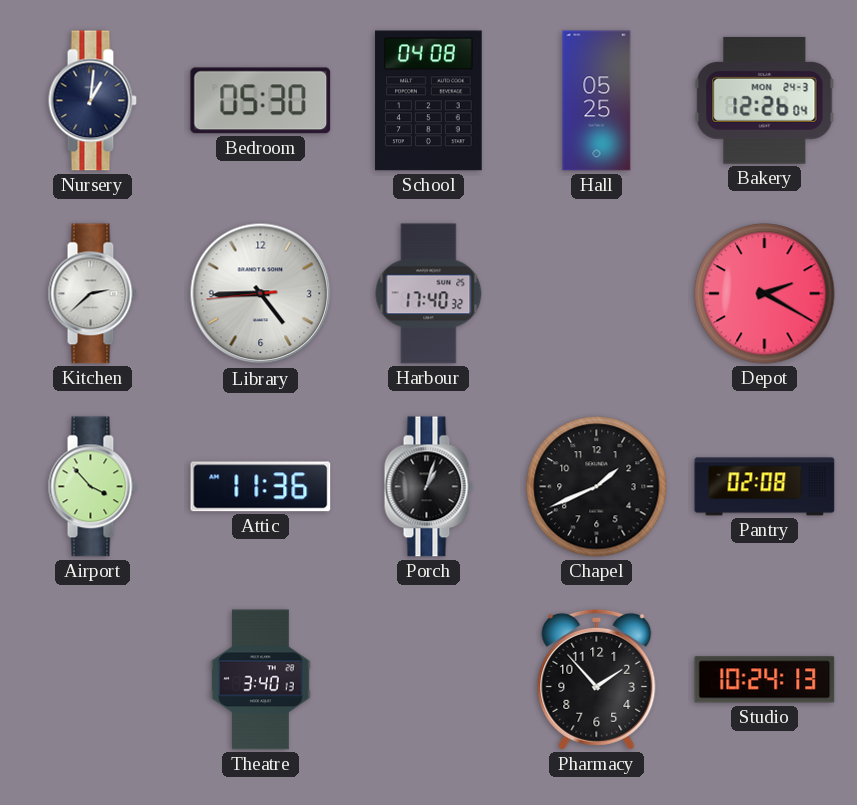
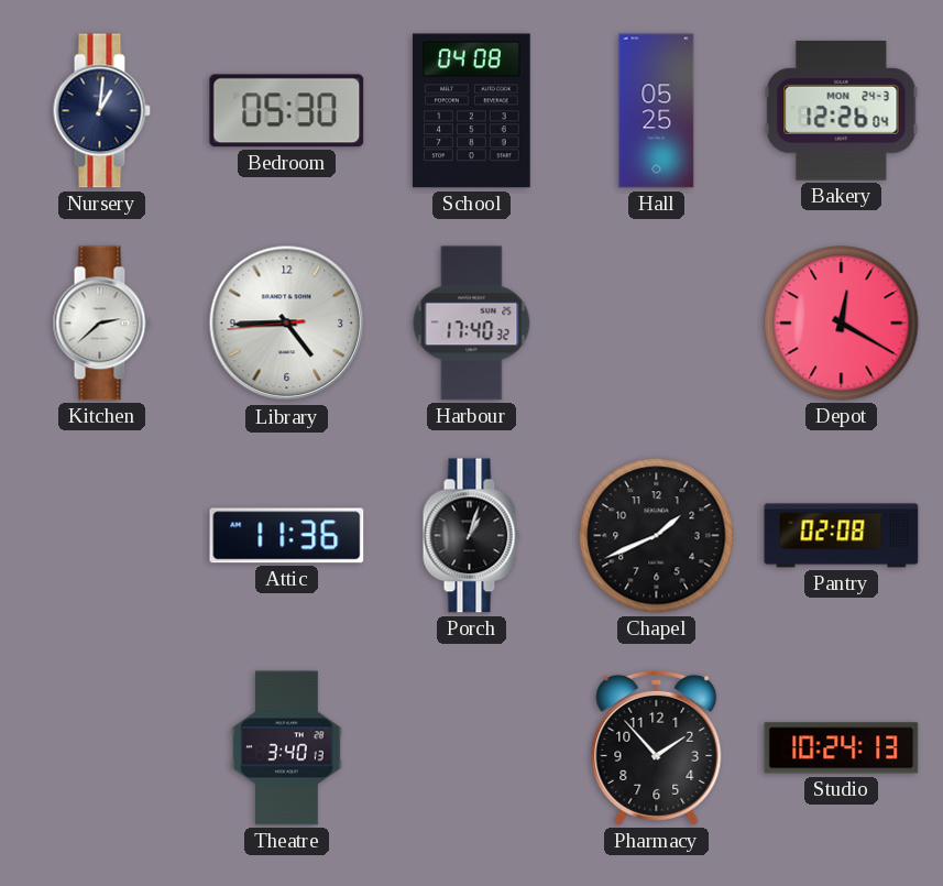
Depot: 2:20 -> 12:20 (842, 324)
Airport: 3:53 -> none (92, 487)
